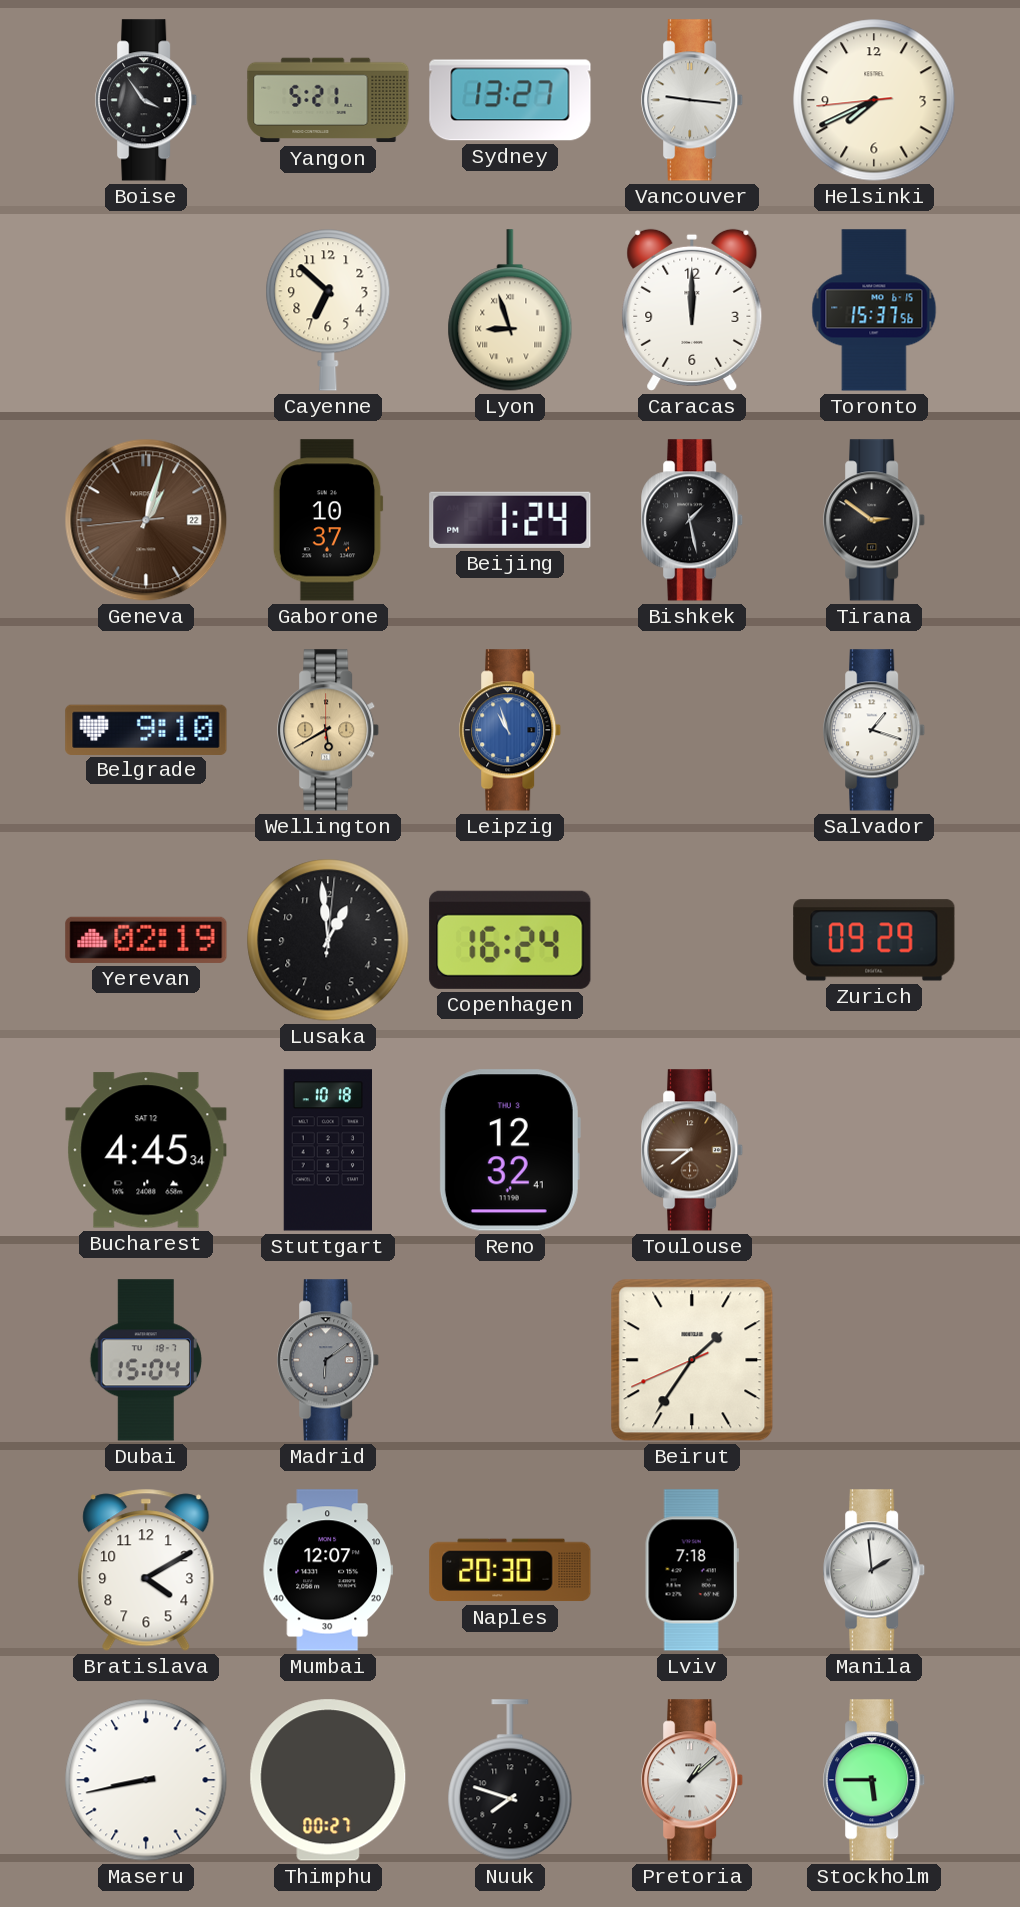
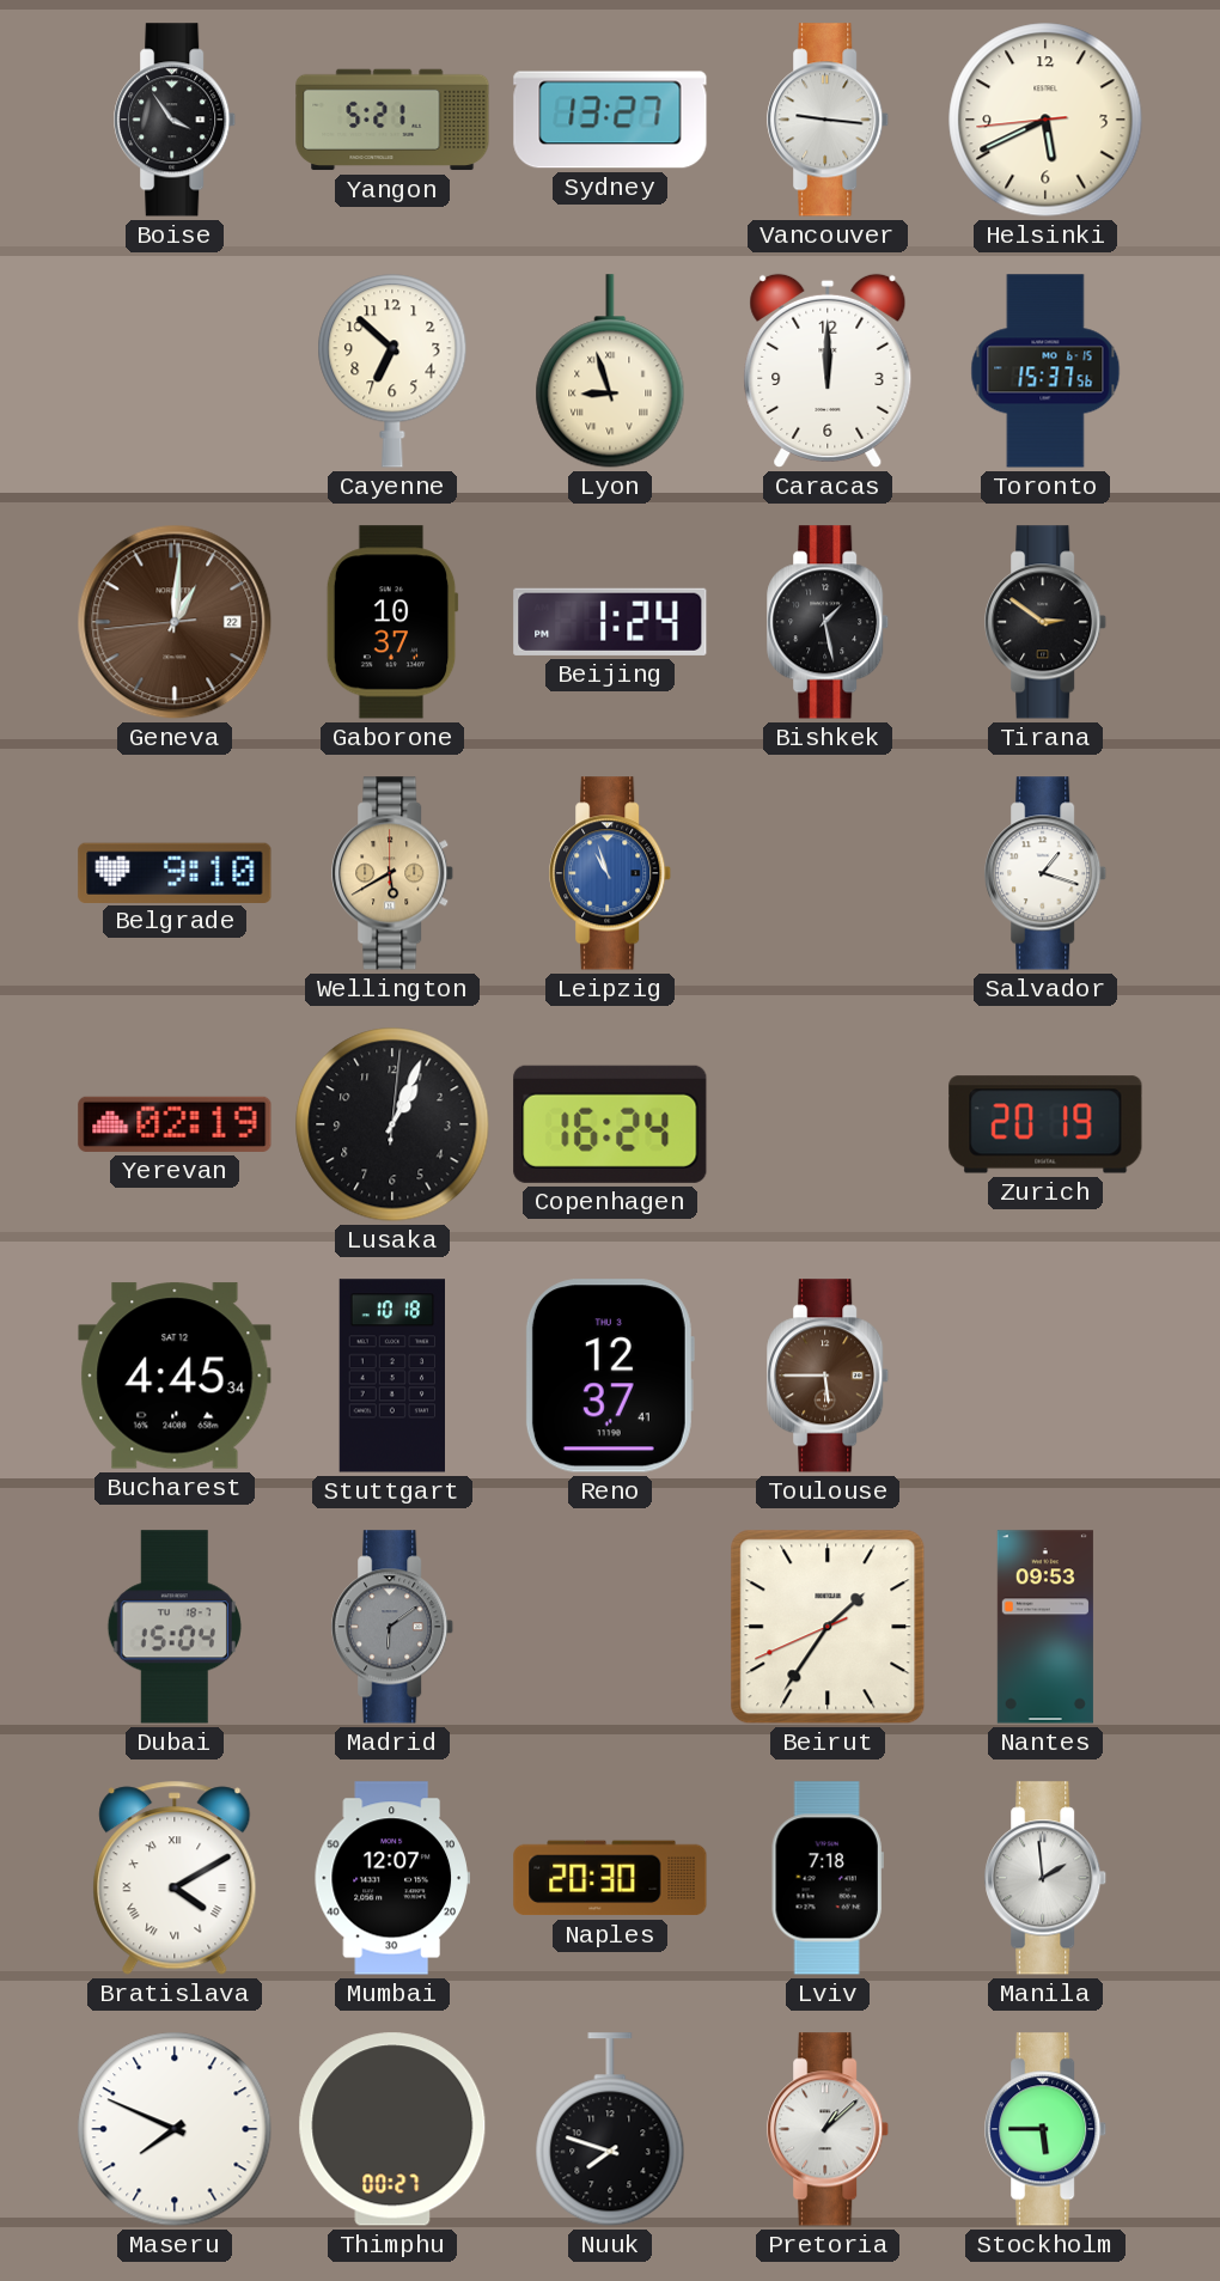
Helsinki: 7:40 -> 5:40 (1045, 120)
Geneva: 1:02 -> 1:00 (175, 622)
Lusaka: 12:59 -> 1:04 (392, 1124)
Zurich: 09:29 -> 20:19 (1045, 1124)
Reno: 12:32 -> 12:37 (610, 1376)
Toulouse: 7:45 -> 5:45 (829, 1376)
Nantes: none -> 09:53 (1045, 1627)
Bratislava numerals: Arabic -> Roman (175, 1878)
Maseru: 8:43 -> 7:49 (175, 2129)
